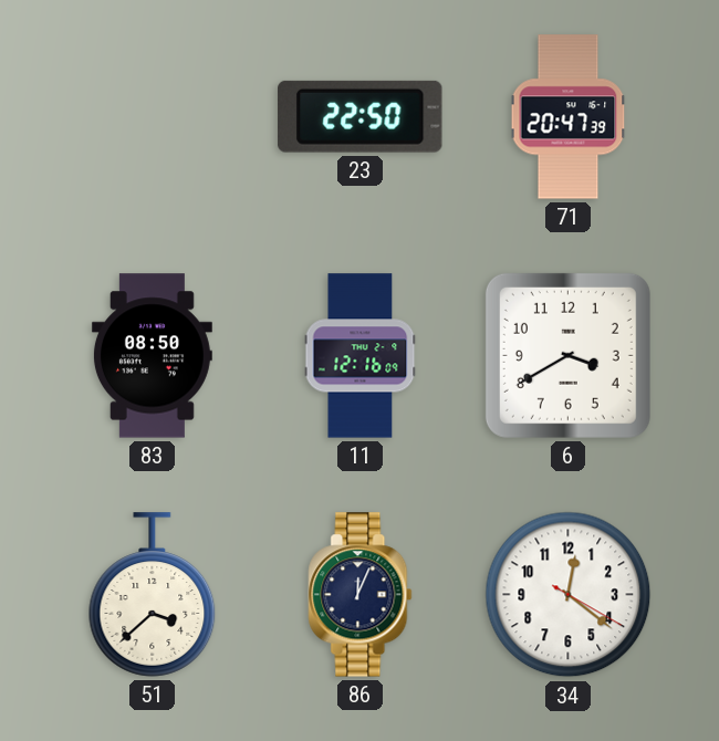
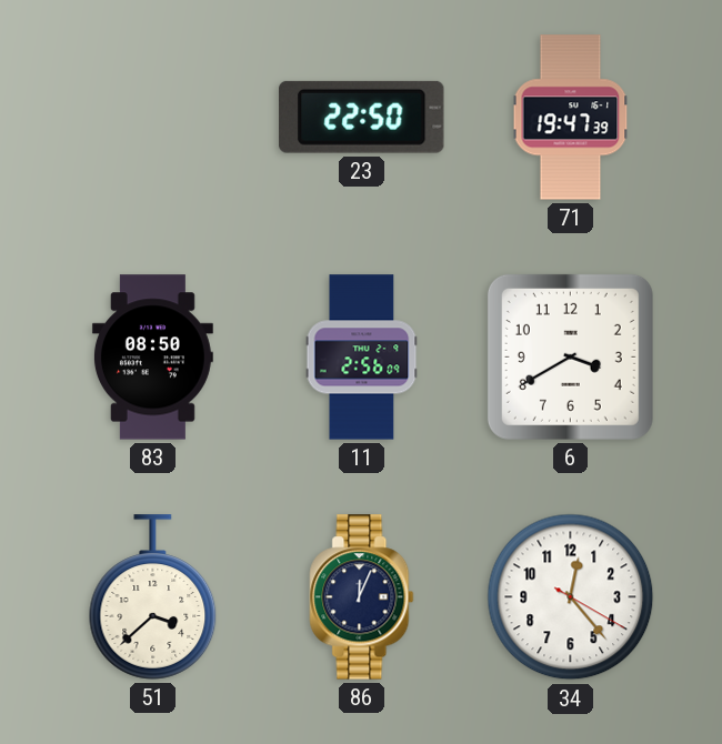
71: 20:47 -> 19:47 (571, 118)
11: 12:16 -> 2:56 (362, 358)
34: 12:21 -> 12:23 (571, 597)
